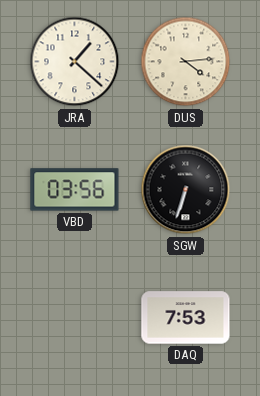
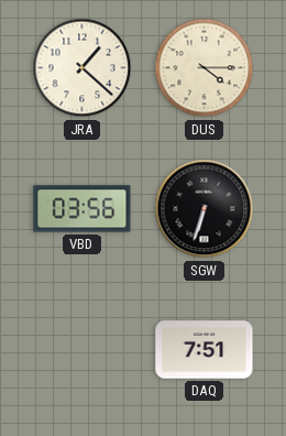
DUS: 4:14 -> 4:15 (205, 68)
DAQ: 7:53 -> 7:51 (205, 350)
